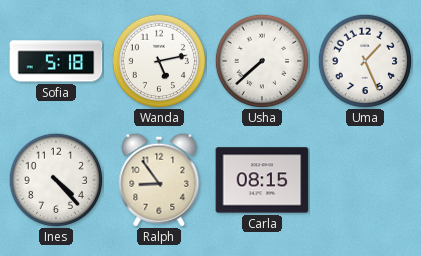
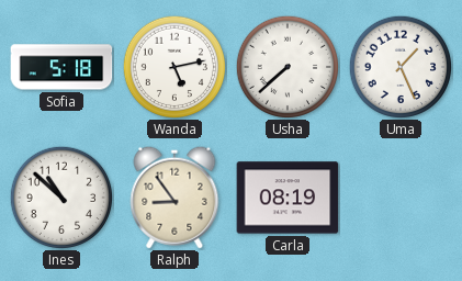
Ines: 4:23 -> 10:52 (60, 196)
Carla: 08:15 -> 08:19 (288, 198)
